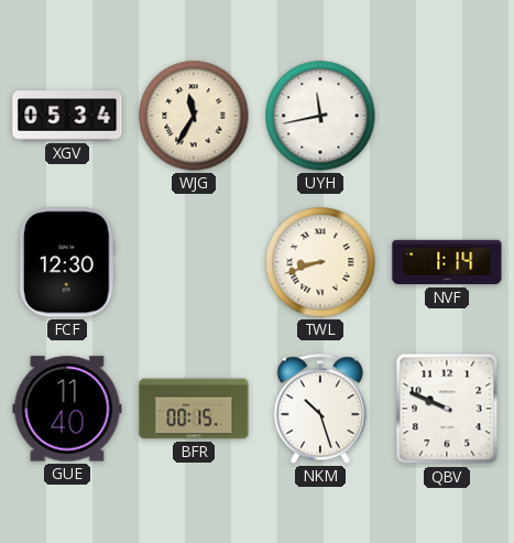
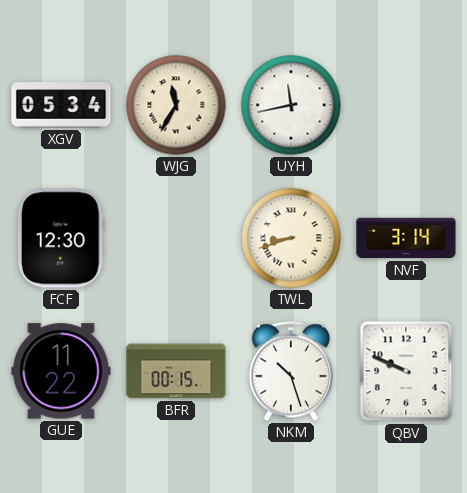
NVF: 1:14 -> 3:14 (406, 238)
GUE: 11:40 -> 11:22 (61, 371)
